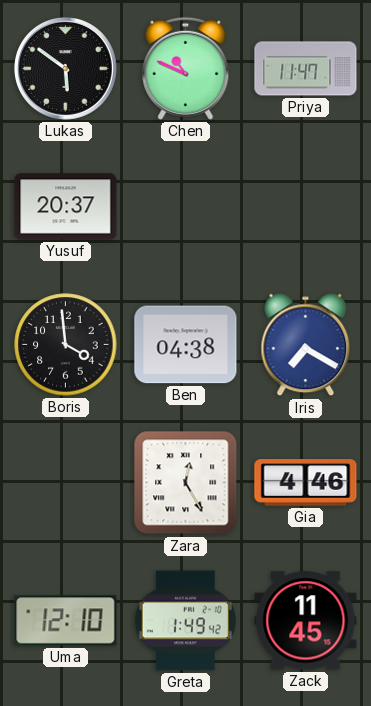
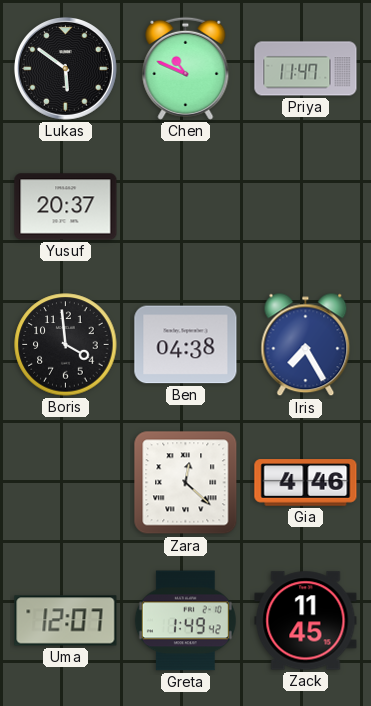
Iris: 7:20 -> 7:25 (306, 345)
Zara: 12:25 -> 12:22 (186, 483)
Uma: 12:10 -> 12:07 (66, 621)
